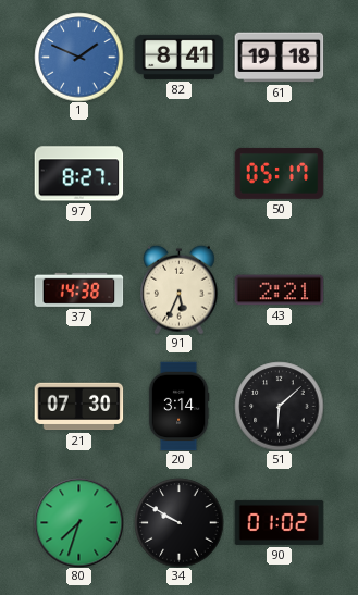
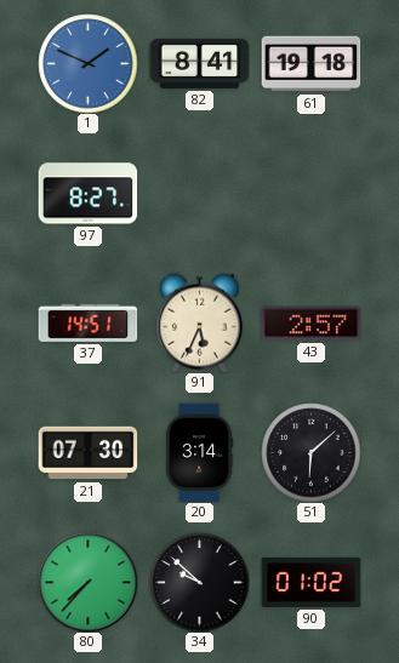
50: 05:17 -> none (279, 173)
37: 14:38 -> 14:51 (87, 322)
43: 2:21 -> 2:57 (310, 324)
80: 7:33 -> 7:37 (87, 582)
34: 9:50 -> 9:52 (199, 582)
